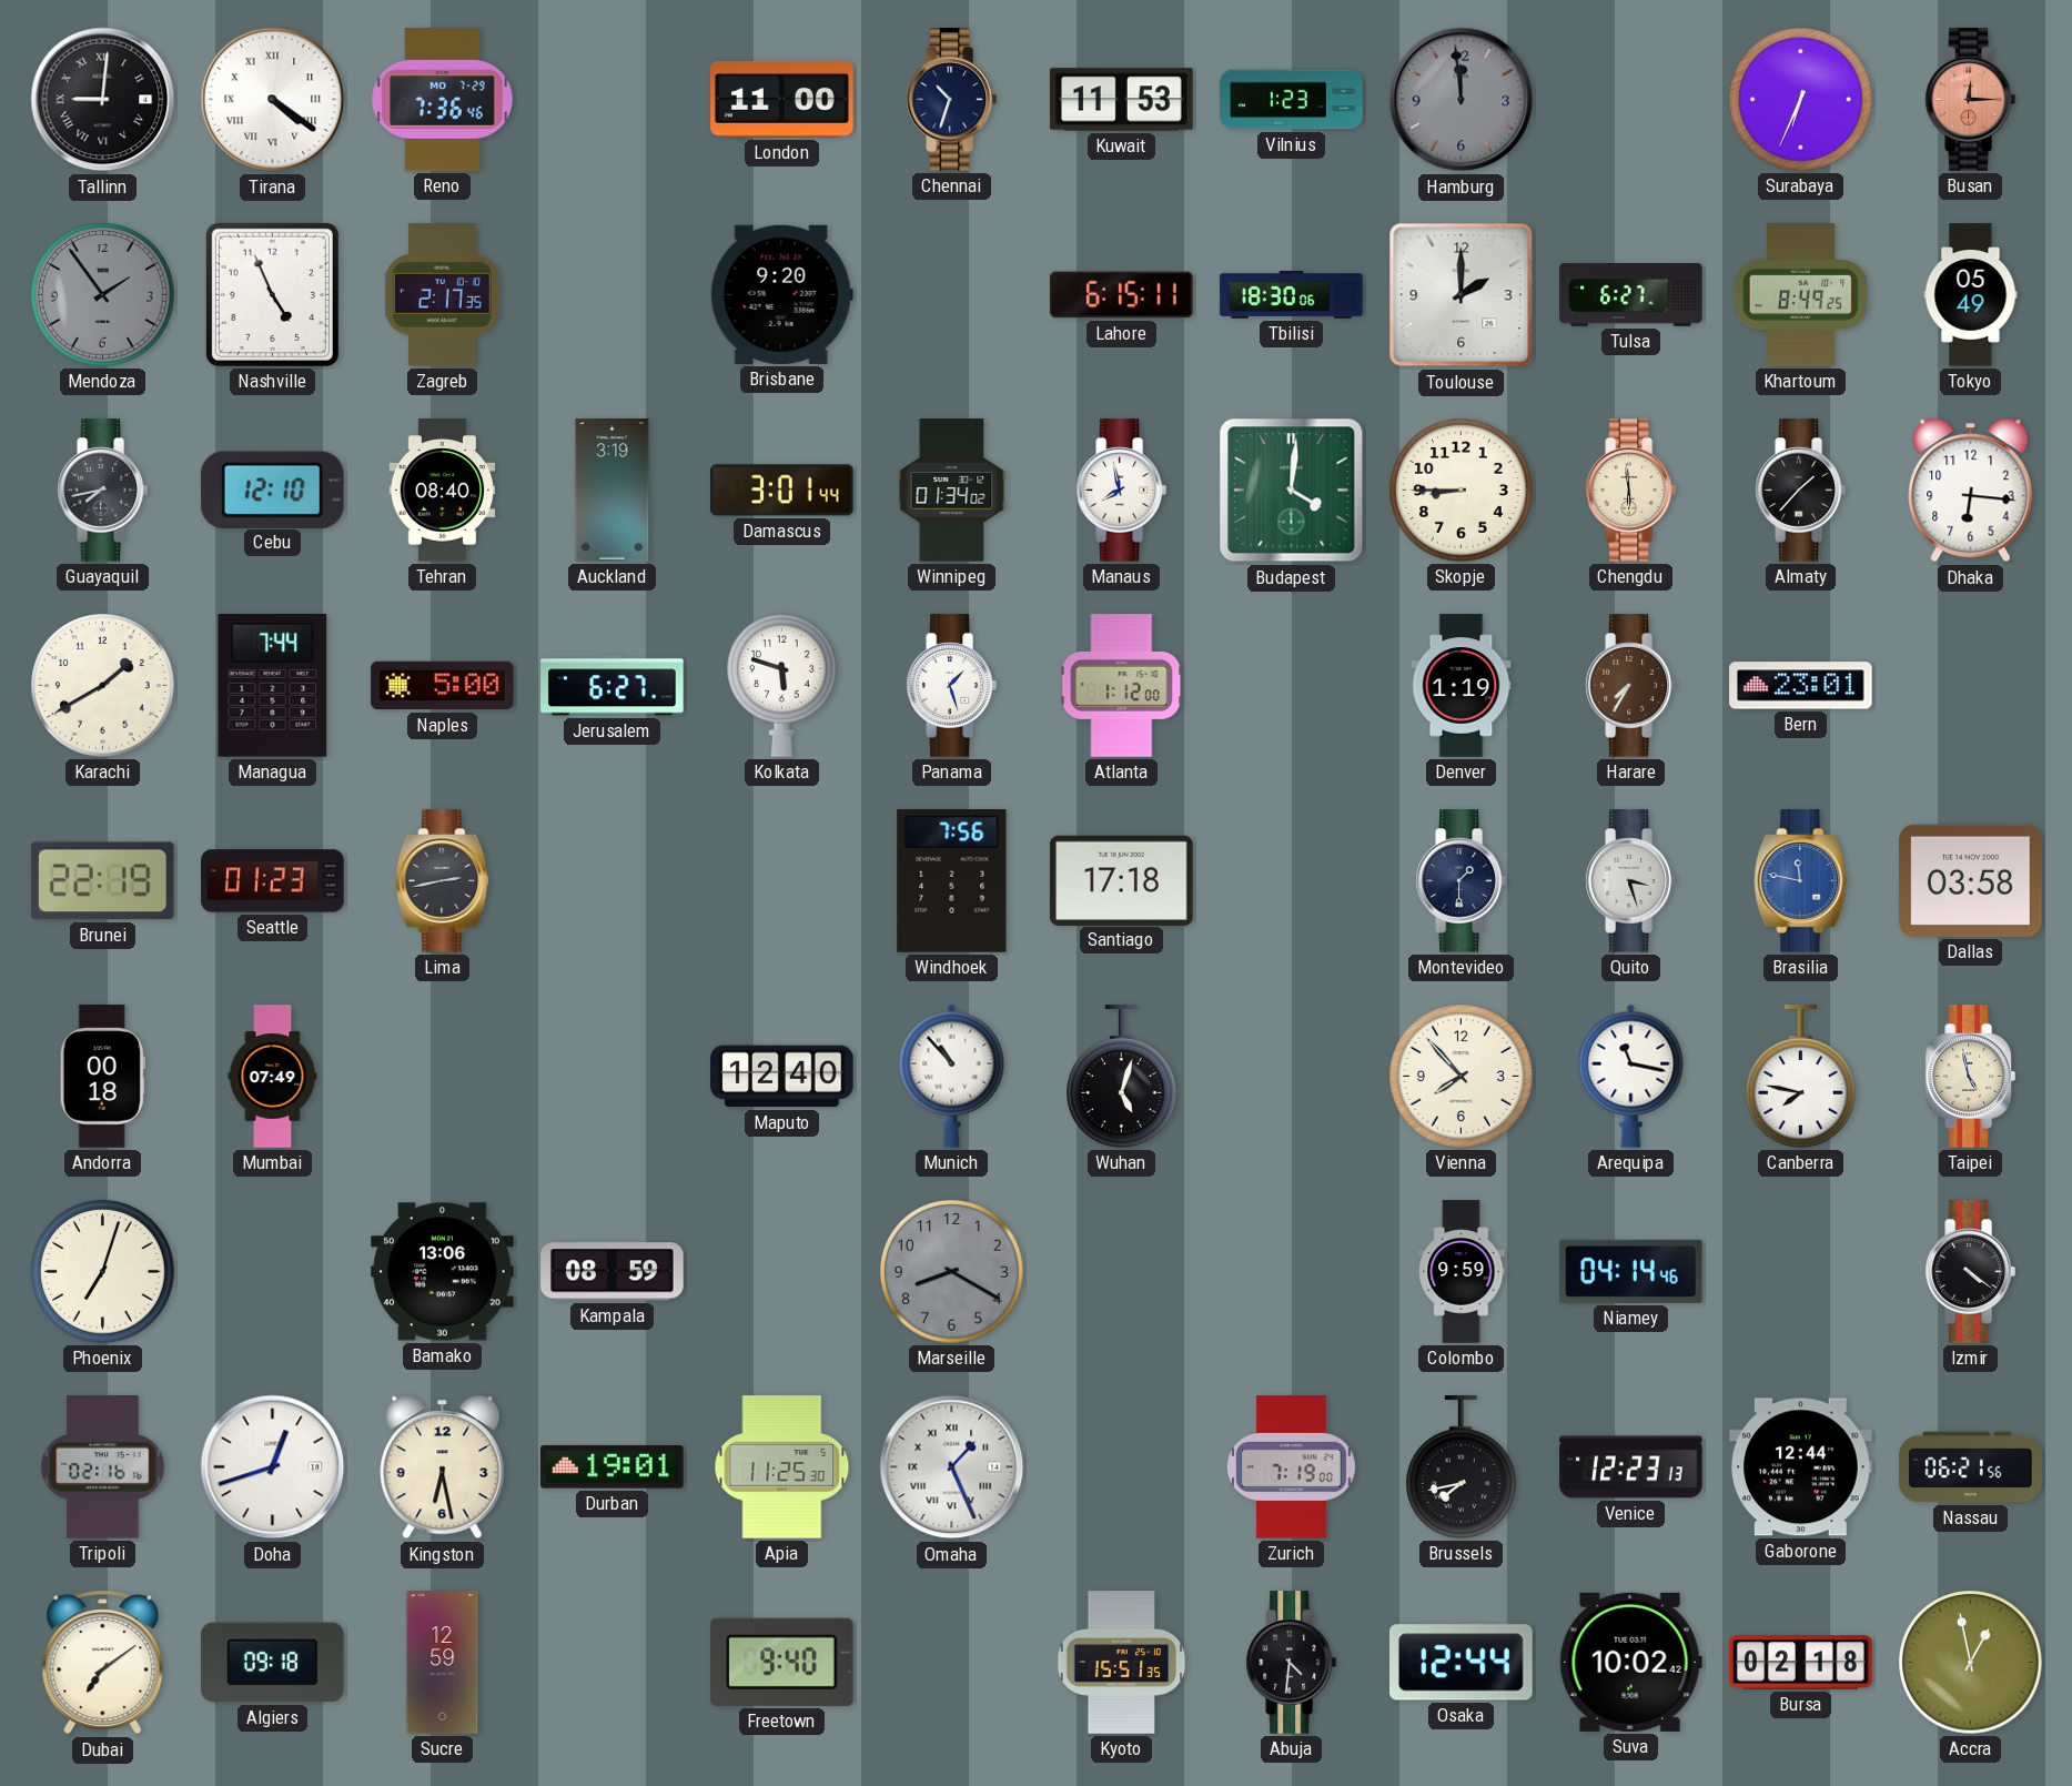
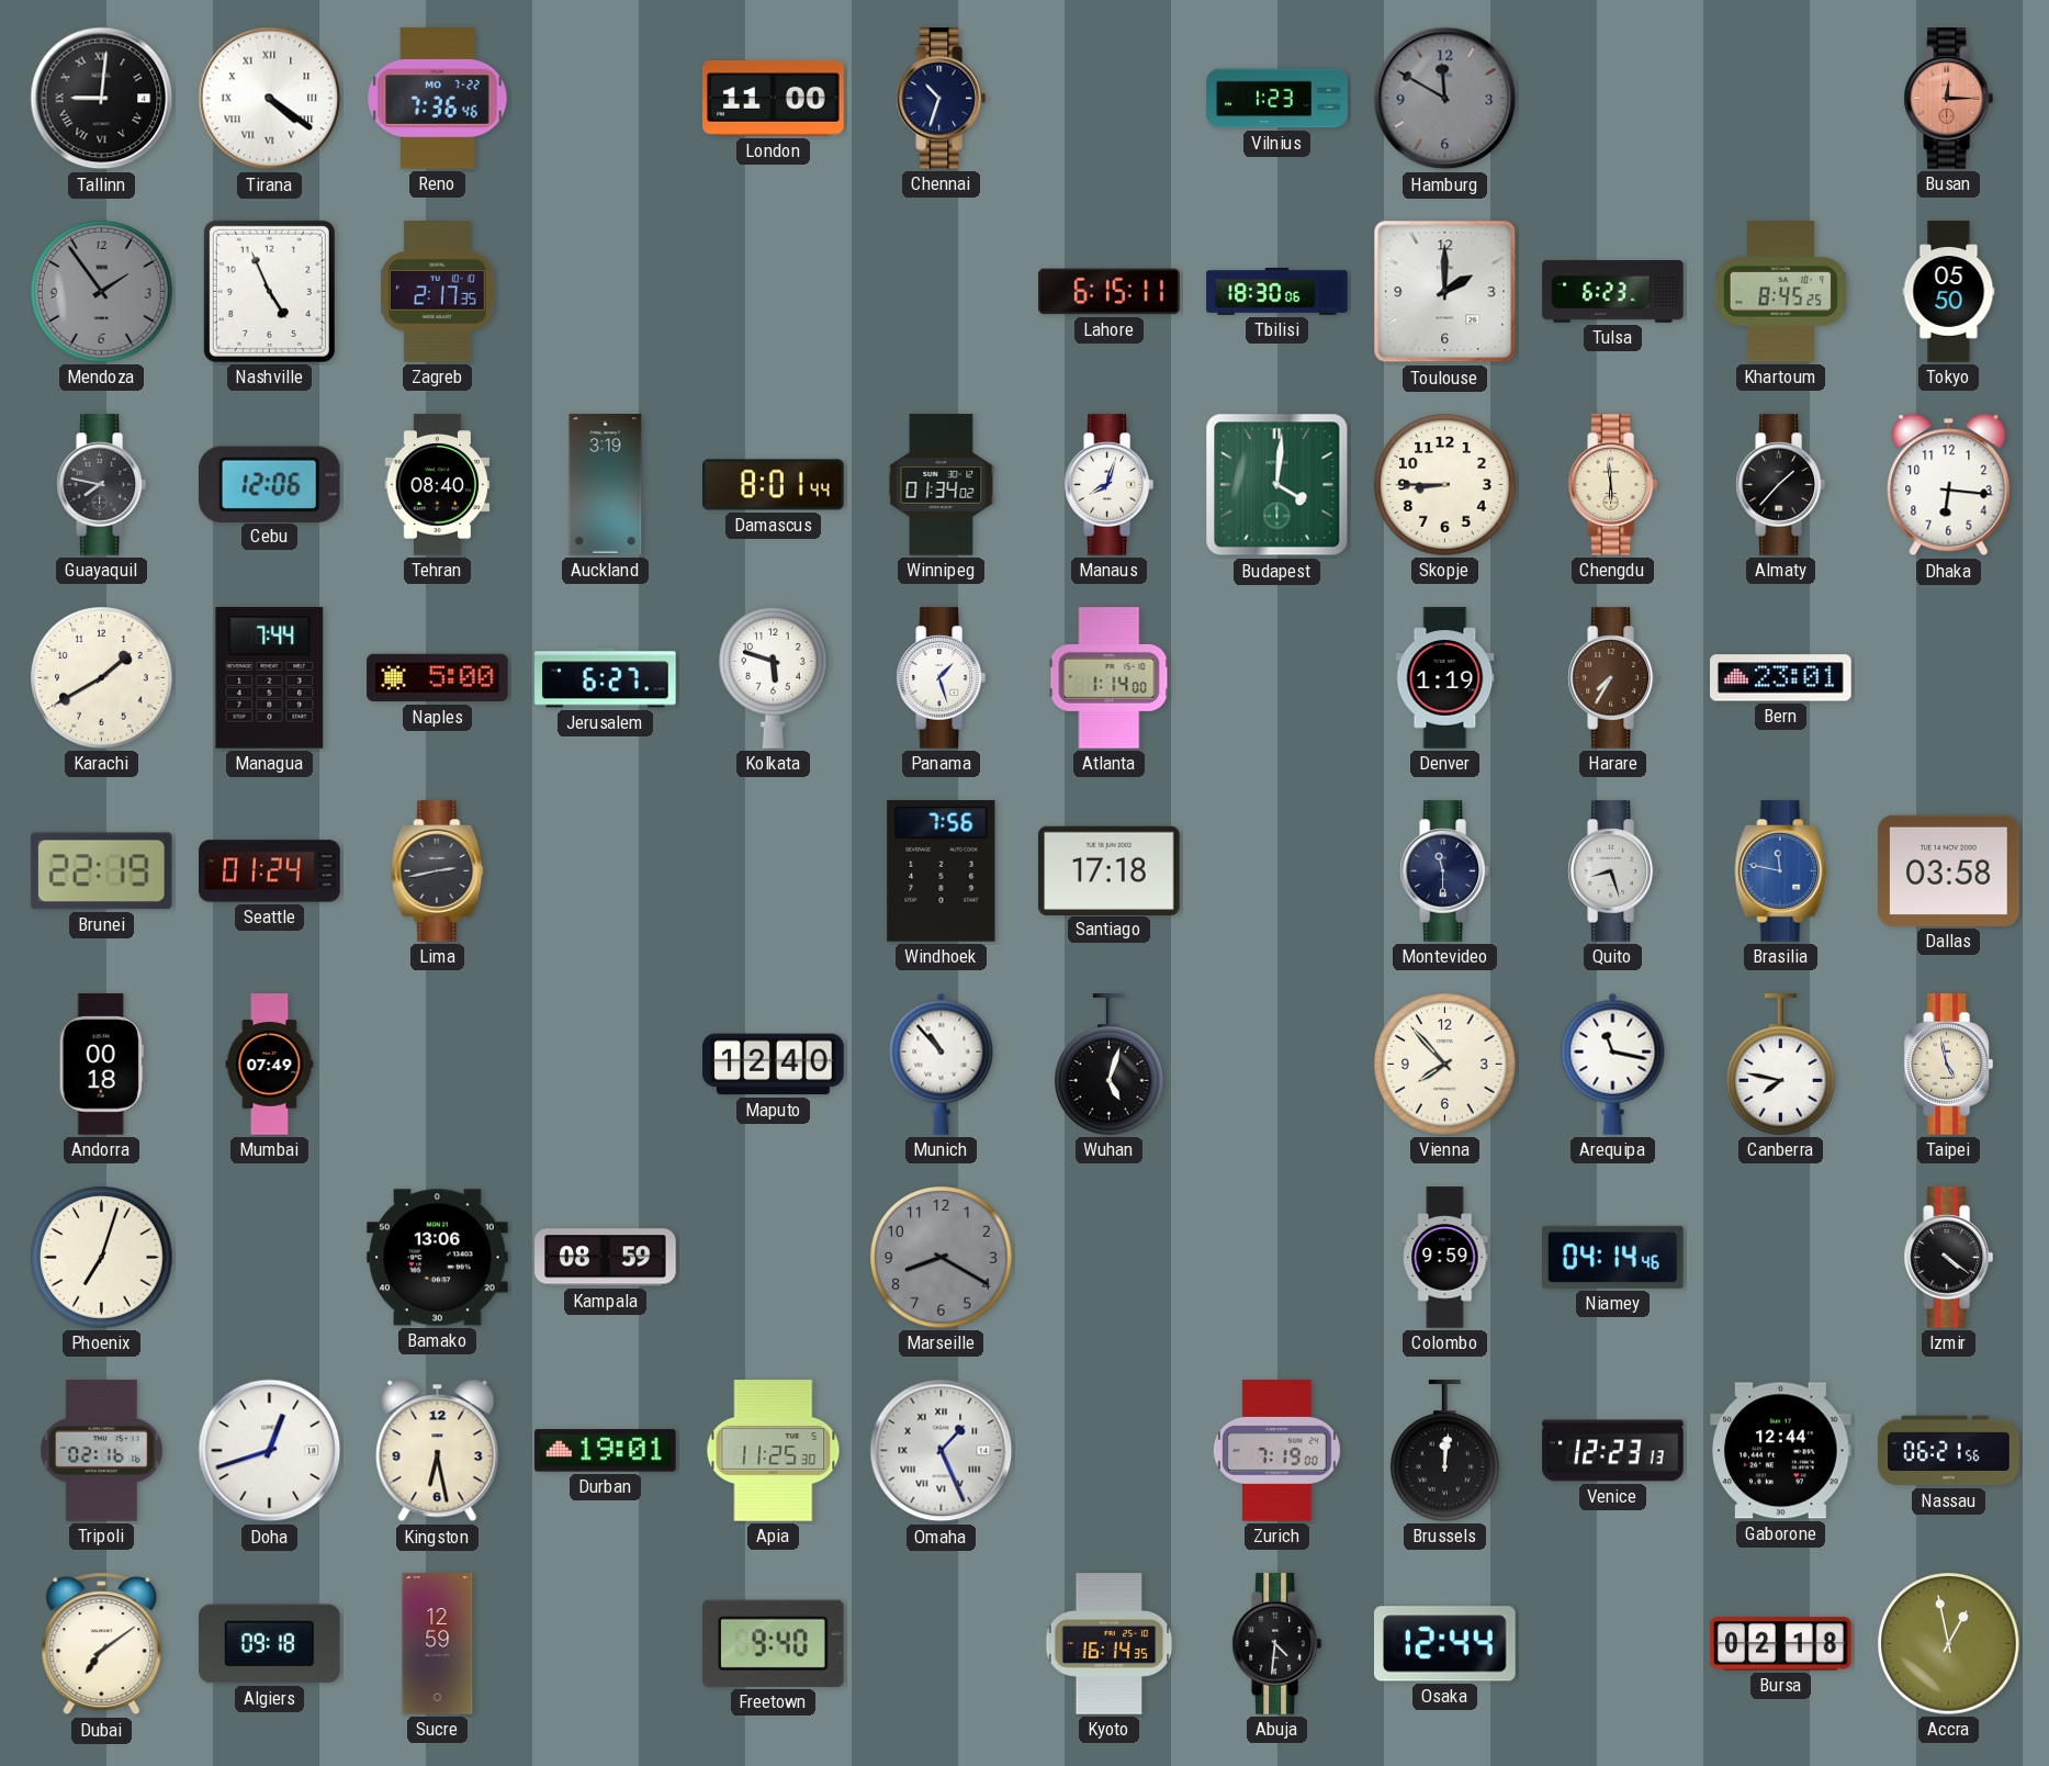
Reno date: MO 7-29 -> MO 7-22 (438, 99)
Kuwait: 11:53 -> none (1122, 100)
Hamburg: 11:59 -> 11:50 (1445, 99)
Surabaya: 6:34 -> none (1801, 100)
Brisbane: 9:20 -> none (781, 294)
Tulsa: 6:27 -> 6:23 (1613, 291)
Khartoum: 8:49 -> 8:45 (1781, 292)
Tokyo: 05:49 -> 05:50 (1949, 292)
Guayaquil: 7:43 -> 7:47 (101, 485)
Cebu: 12:10 -> 12:06 (269, 484)
Damascus: 3:01 -> 8:01 (774, 485)
Manaus: 7:58 -> 8:03 (1108, 485)
Atlanta: 1:12 -> 1:14 (1110, 678)
Seattle: 01:23 -> 01:24 (270, 871)
Montevideo: 1:30 -> 11:30 (1444, 871)
Quito: 3:27 -> 8:27 (1612, 871)
Brussels: 7:43 -> 12:01 (1445, 1451)
Kyoto: 15:51 -> 16:14 (1110, 1644)
Suva: 10:02 -> none (1630, 1662)
